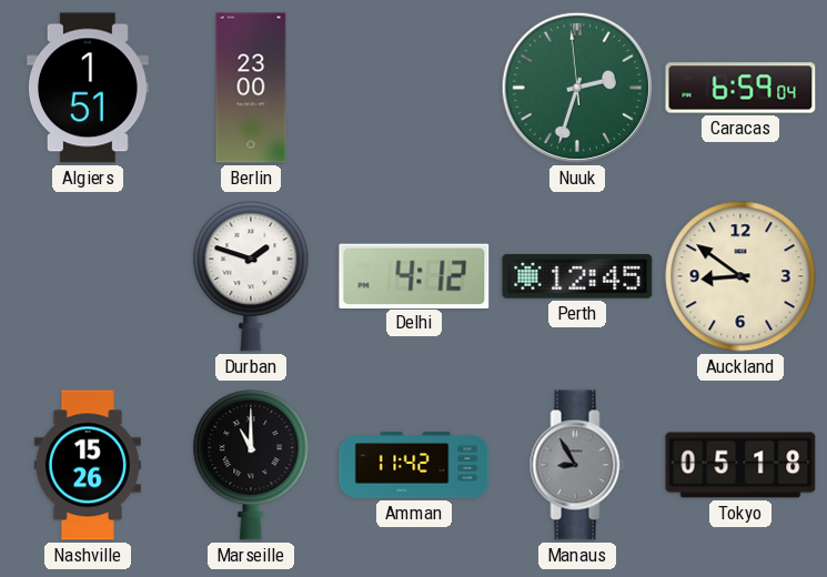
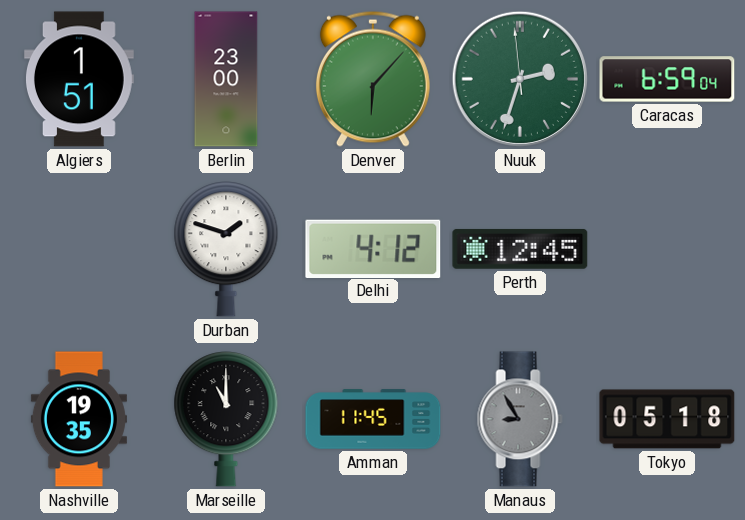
Denver: none -> 6:07 (373, 79)
Auckland: 8:51 -> none (740, 276)
Nashville: 15:26 -> 19:35 (79, 419)
Amman: 11:42 -> 11:45 (373, 419)
